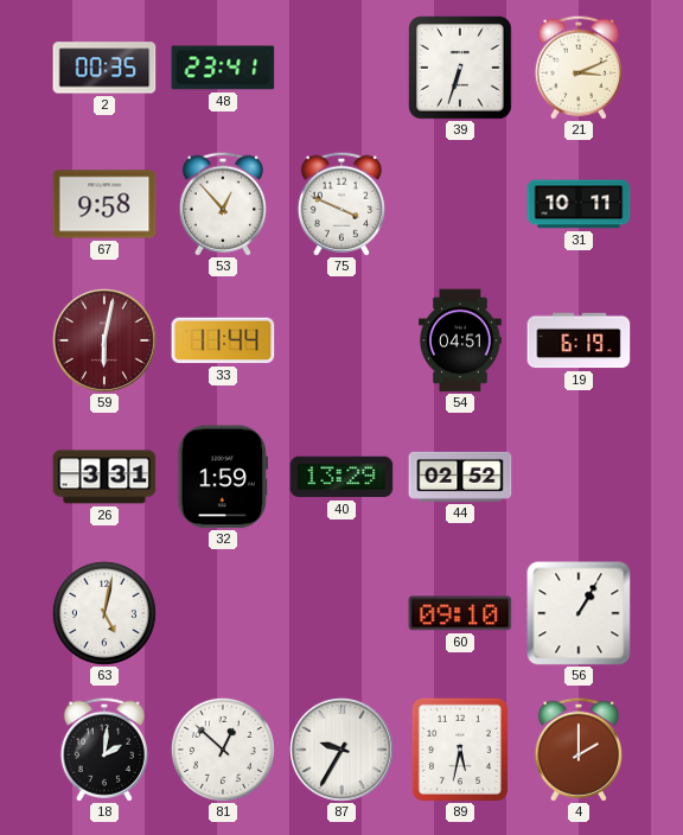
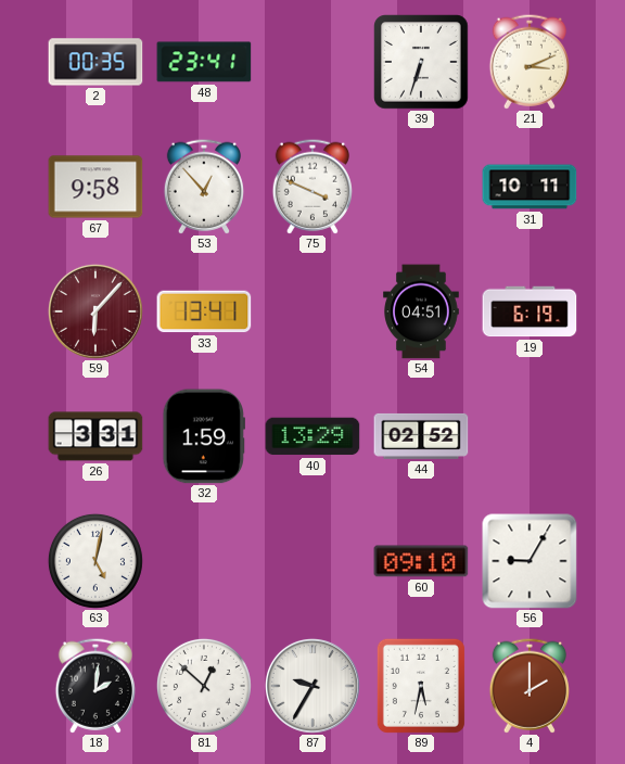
59: 6:02 -> 6:07 (95, 311)
33: 11:44 -> 13:41 (204, 311)
56: 1:05 -> 9:05 (530, 561)
